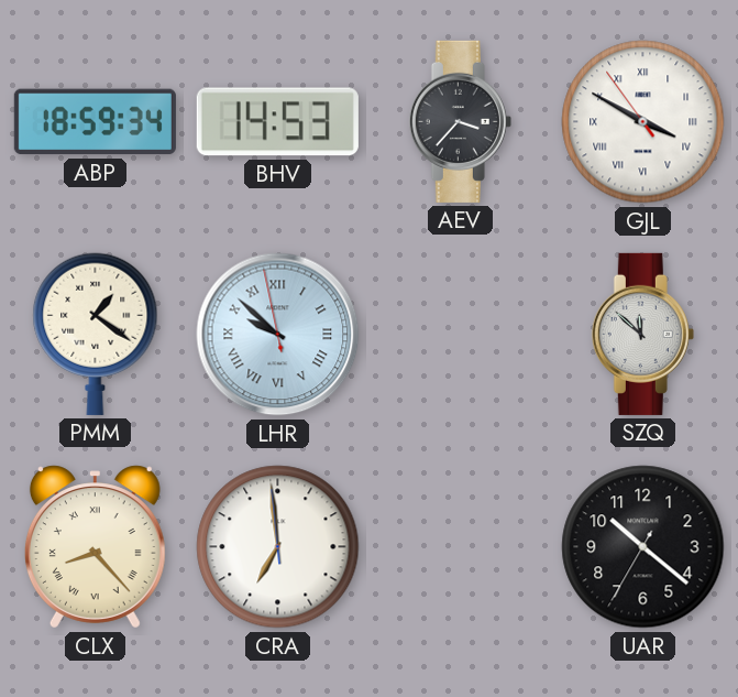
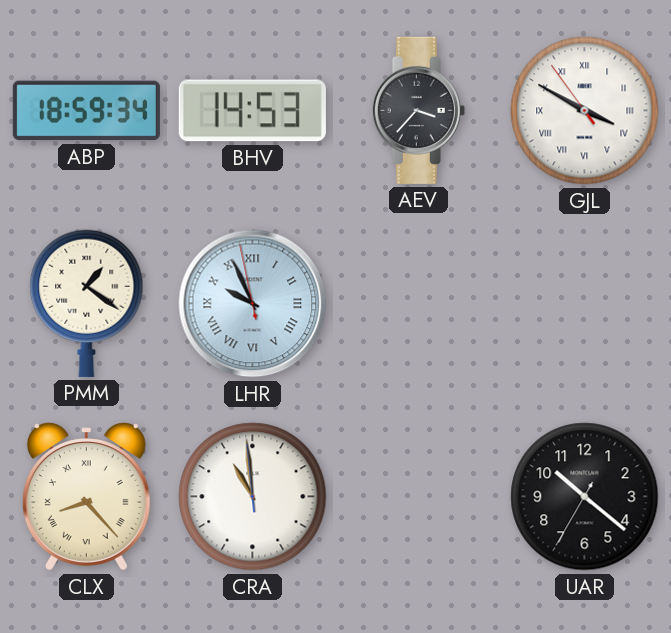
LHR: 9:51 -> 9:55 (253, 304)
SZQ: 11:52 -> none (642, 334)
CRA: 6:58 -> 10:58 (253, 497)
